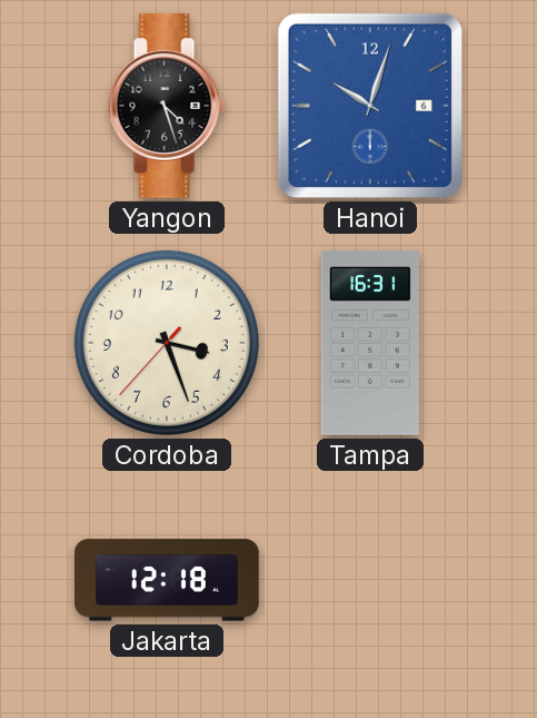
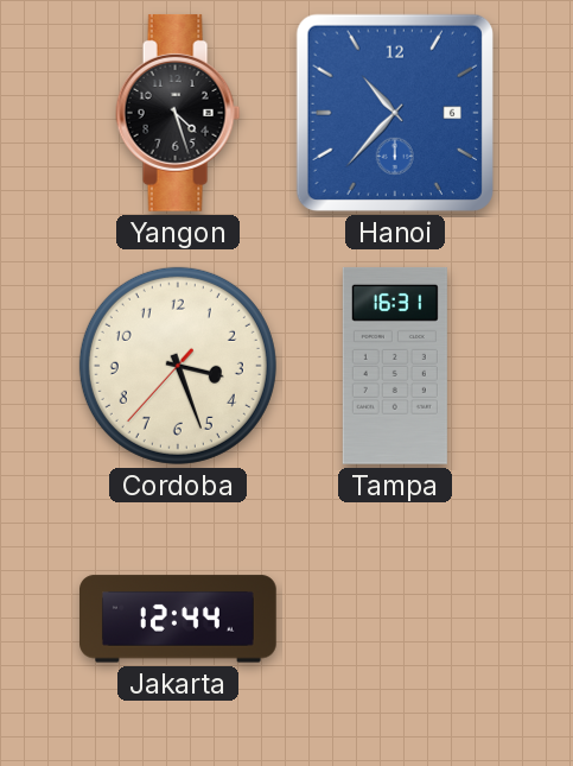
Hanoi: 10:03 -> 10:37 (395, 113)
Jakarta: 12:18 -> 12:44 (179, 619)
